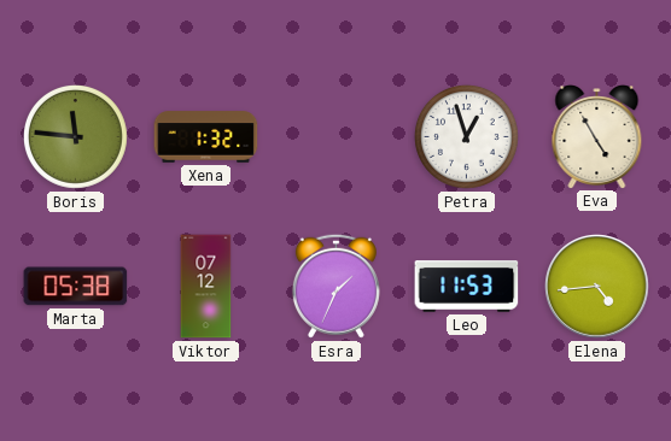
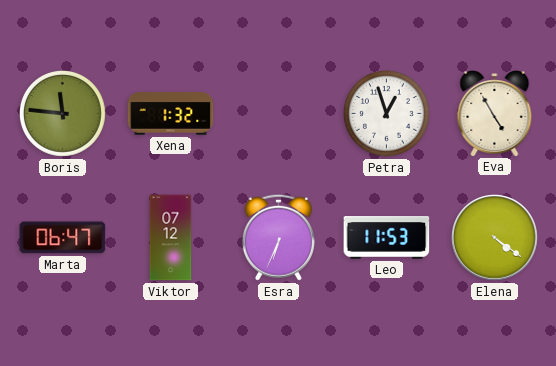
Marta: 05:38 -> 06:47 (63, 238)
Esra: 1:34 -> 6:34 (278, 237)
Elena: 4:44 -> 4:21 (495, 238)
